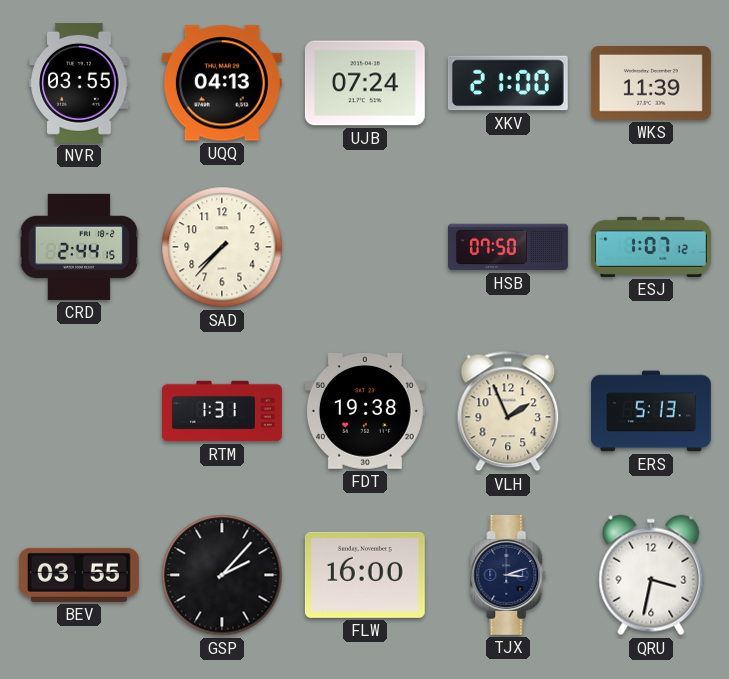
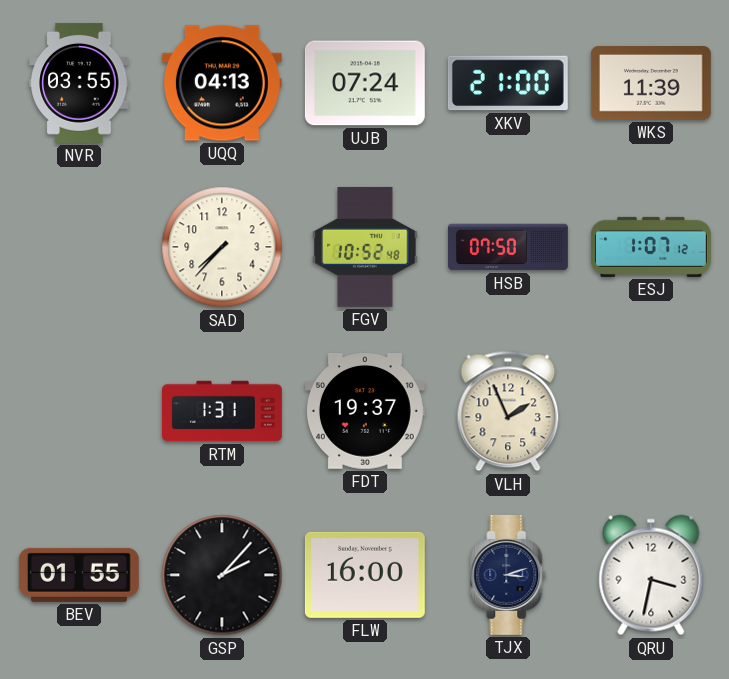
CRD: 2:44 -> none (79, 247)
FGV: none -> 10:52 (365, 247)
FDT: 19:38 -> 19:37 (365, 412)
ERS: 5:13 -> none (652, 411)
BEV: 03:55 -> 01:55 (79, 575)
